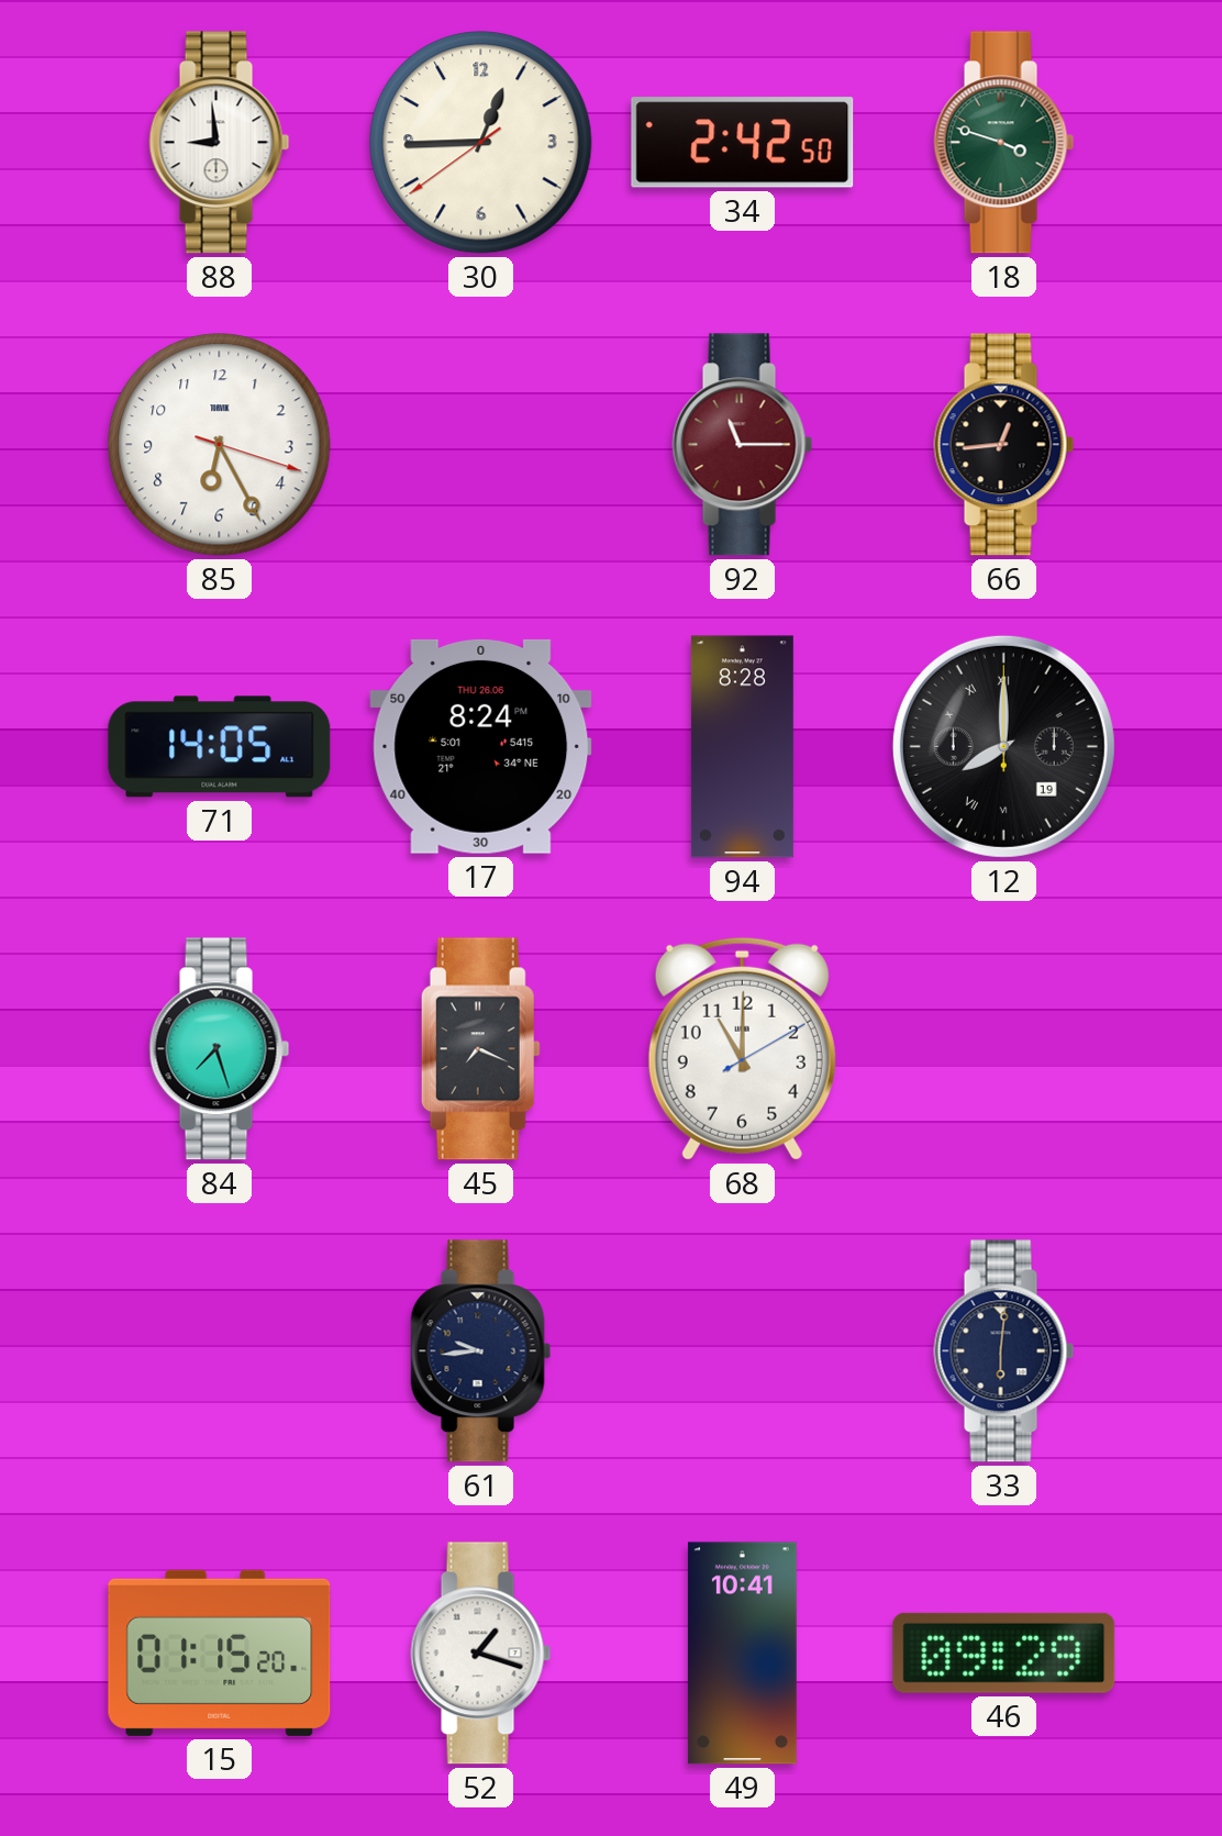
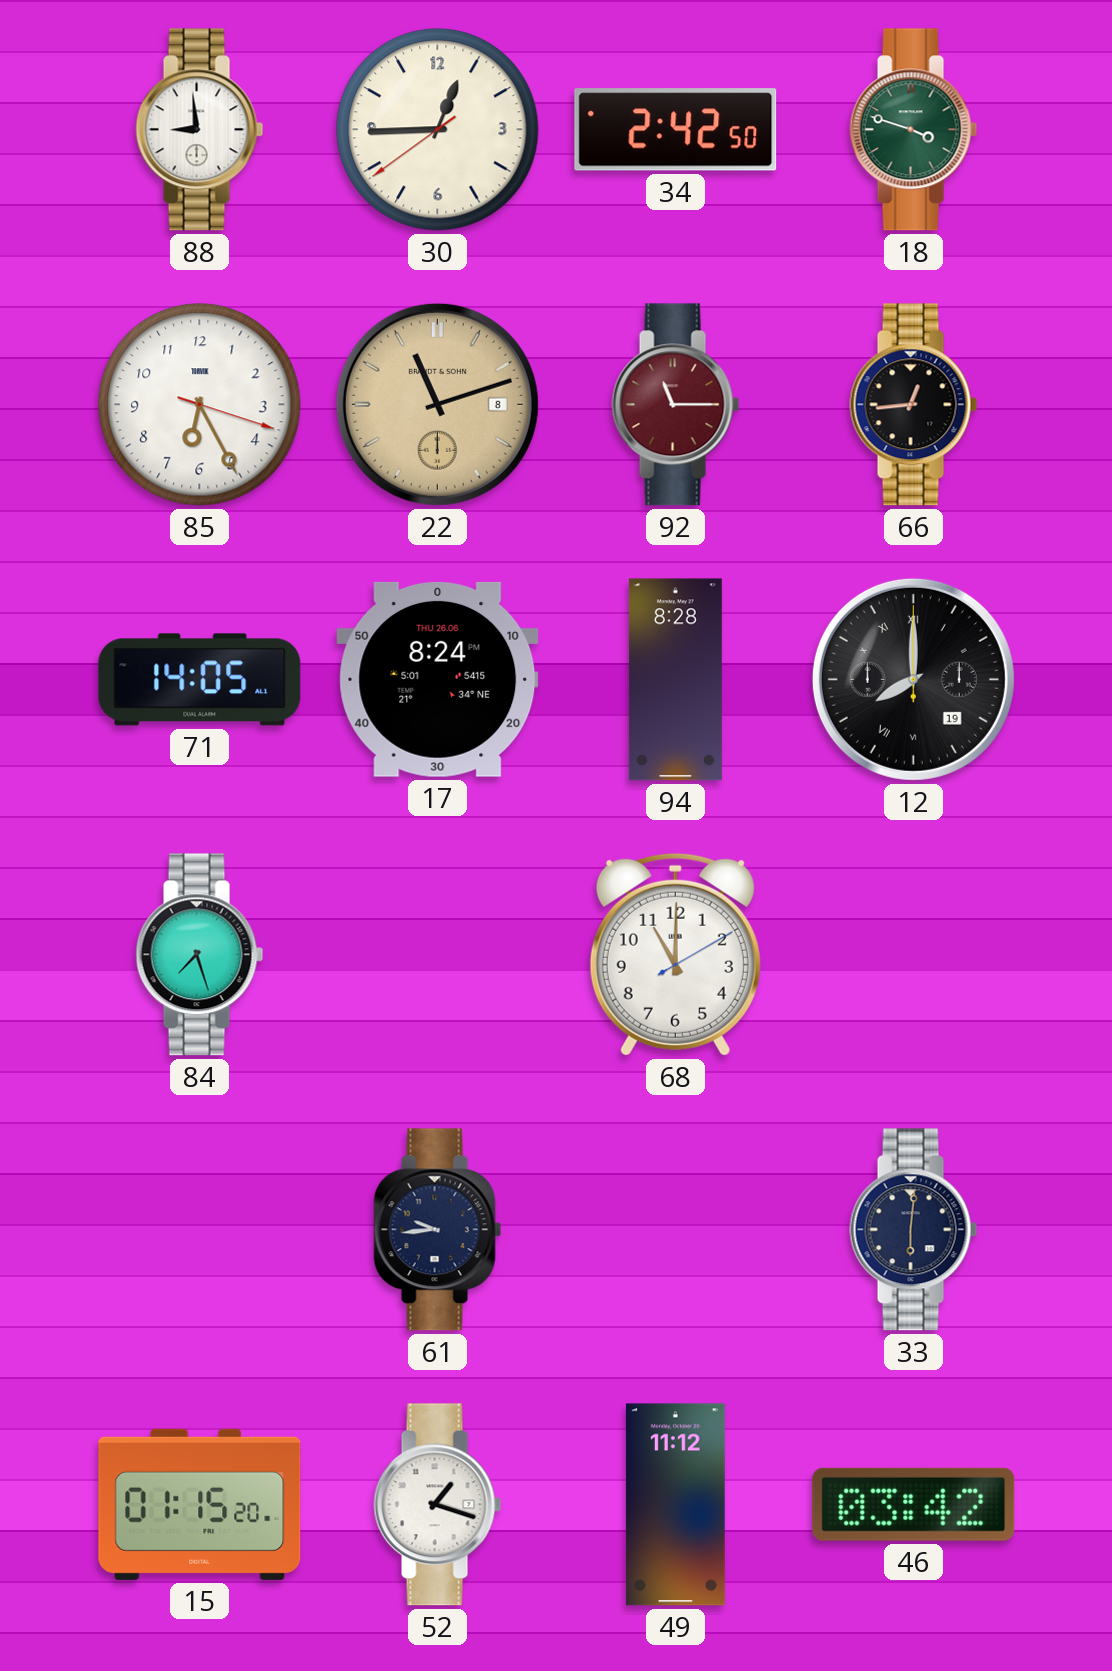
22: none -> 11:12 (437, 404)
45: 7:19 -> none (480, 1049)
49: 10:41 -> 11:12 (675, 1505)
46: 09:29 -> 03:42 (914, 1504)
